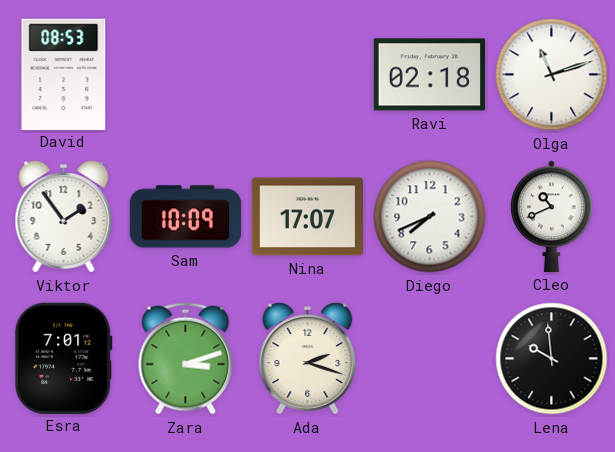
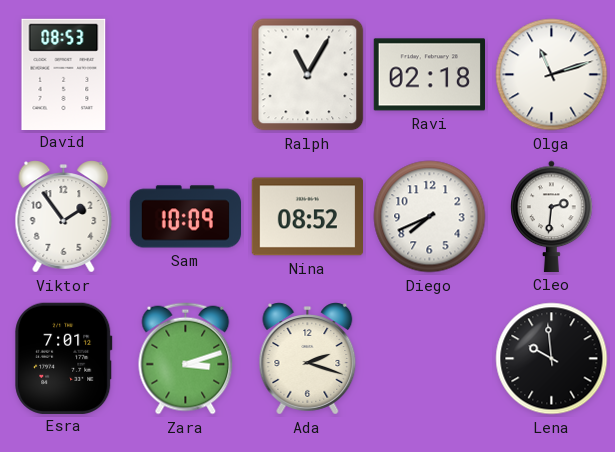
Ralph: none -> 11:05 (308, 75)
Nina: 17:07 -> 08:52 (307, 217)
Cleo: 10:41 -> 2:31 (552, 216)
